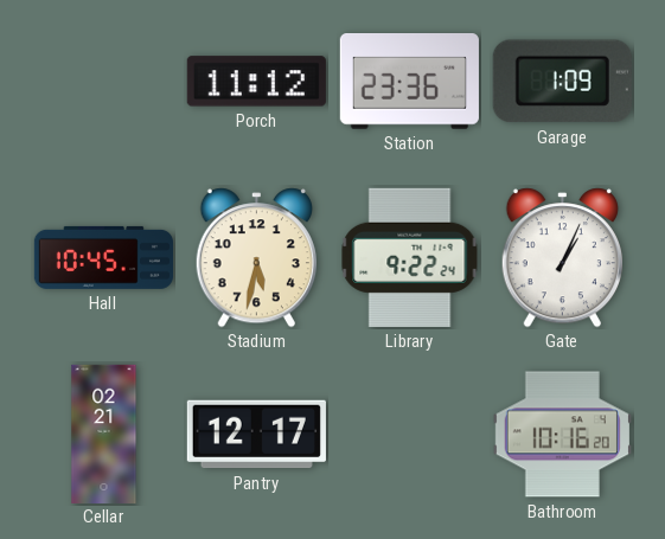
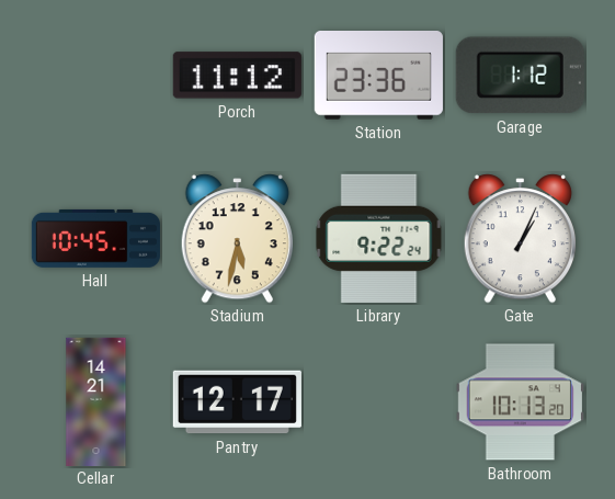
Garage: 1:09 -> 1:12 (520, 76)
Cellar: 02:21 -> 14:21 (96, 401)
Bathroom: 10:16 -> 10:13 (520, 402)
